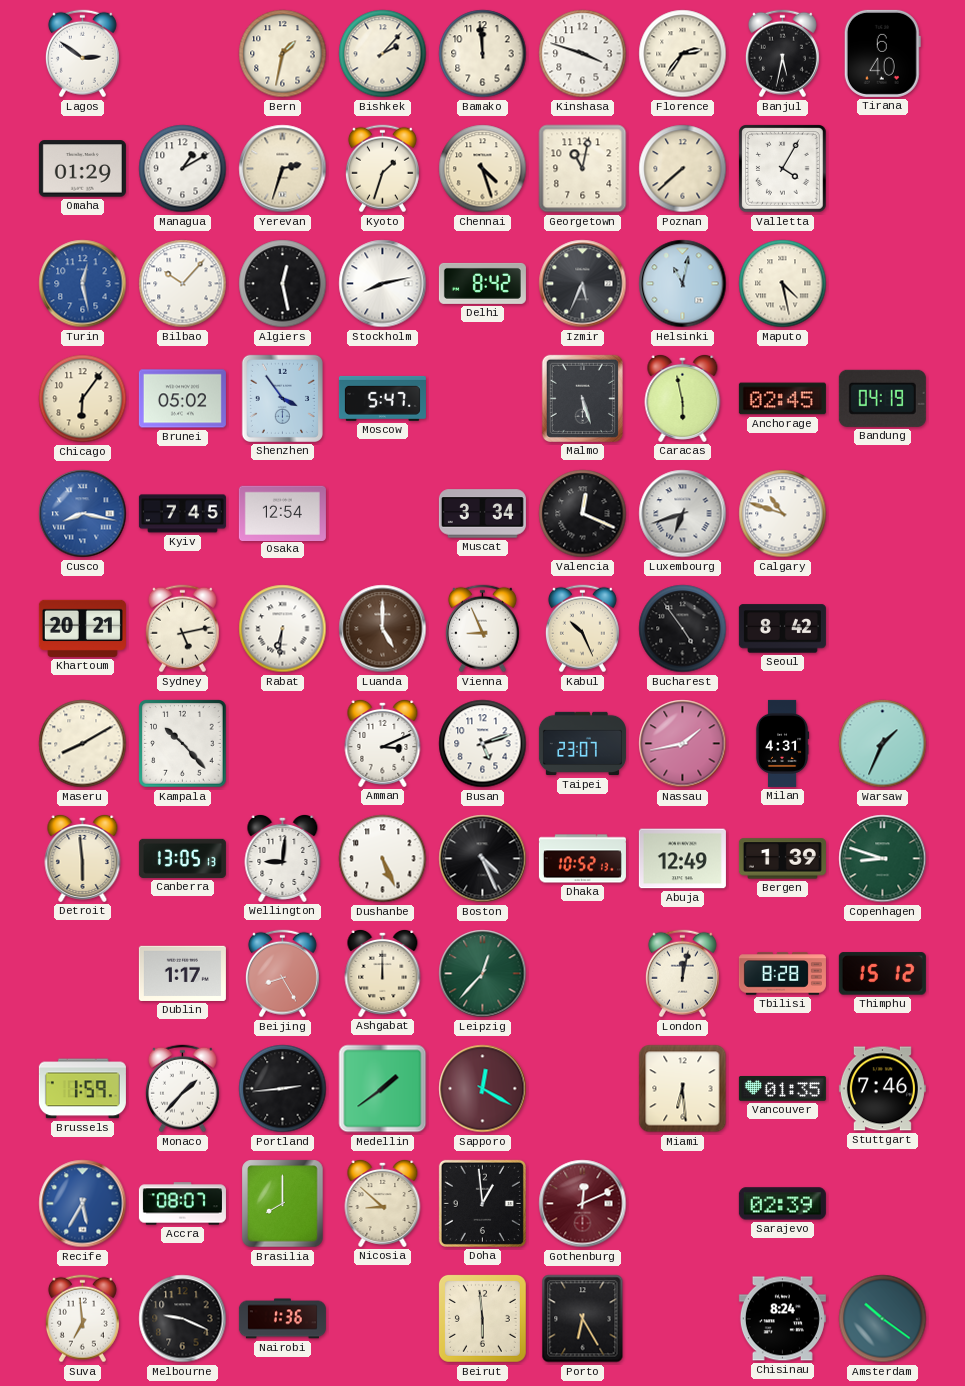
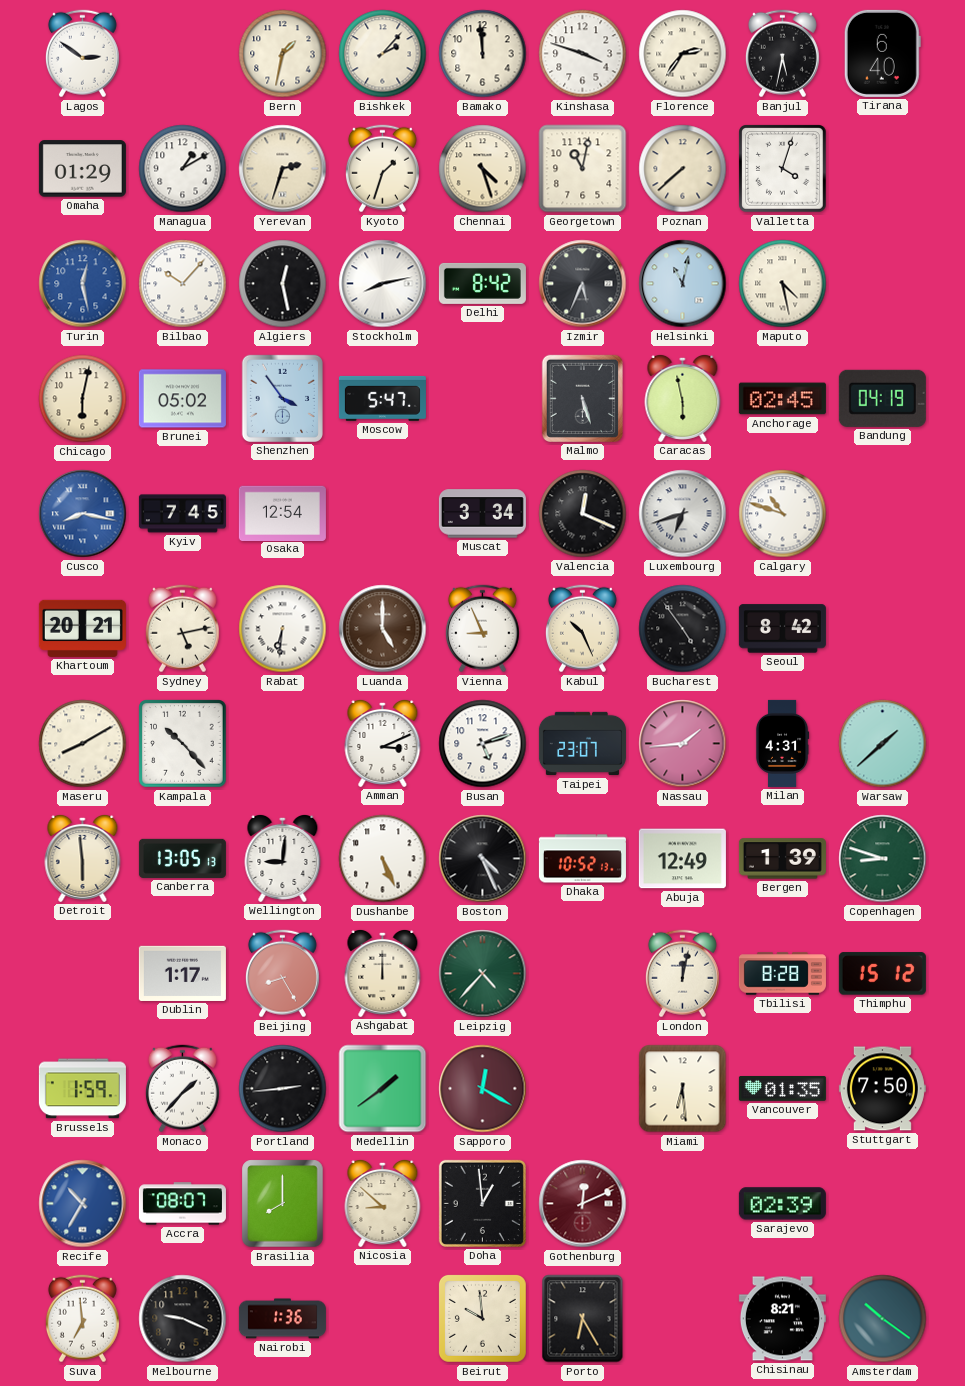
Valletta: 4:05 -> 4:03 (783, 169)
Chicago: 6:06 -> 6:02 (83, 399)
Nassau: 1:43 -> 1:44 (683, 744)
Warsaw: 1:34 -> 1:38 (883, 744)
Leipzig: 12:37 -> 4:37 (483, 974)
Stuttgart: 7:46 -> 7:50 (882, 1089)
Recife: 5:35 -> 10:35 (83, 1204)
Beirut: 5:59 -> 9:59 (482, 1318)
Chisinau: 8:24 -> 8:21 (782, 1319)
